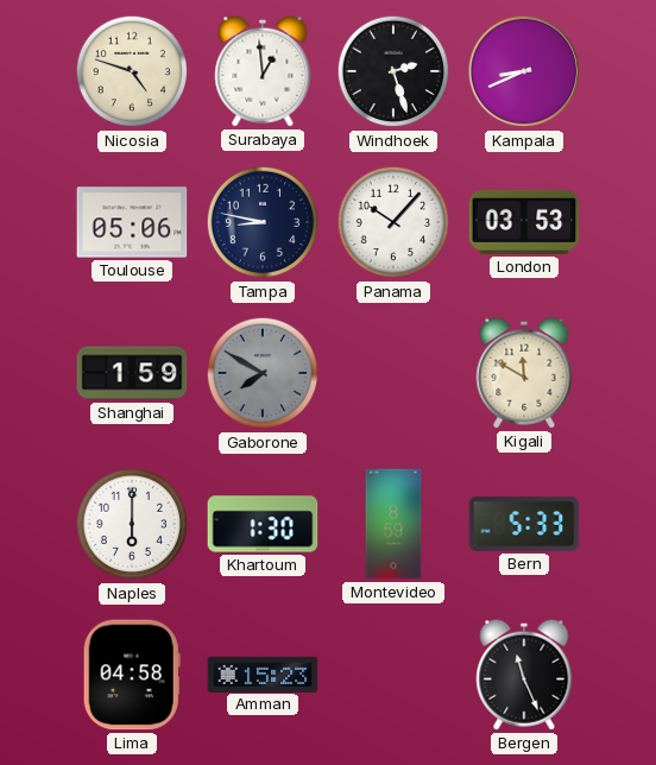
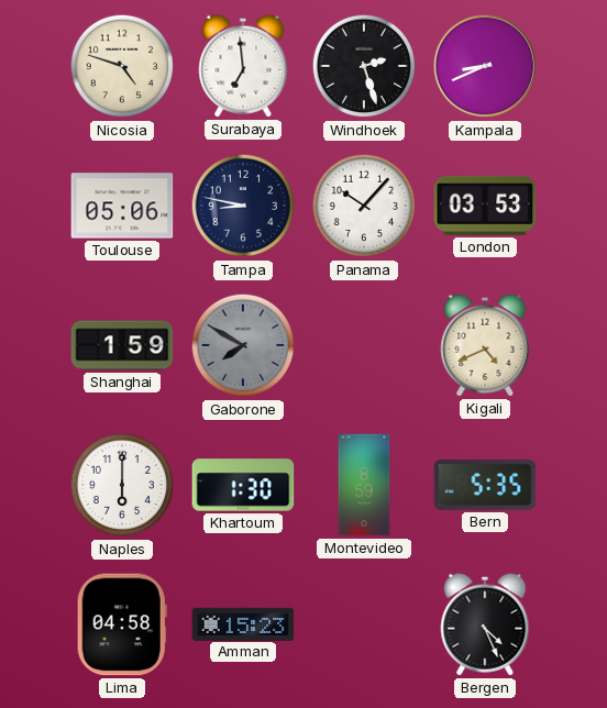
Surabaya: 12:59 -> 6:59 (243, 66)
Kigali: 11:50 -> 4:41 (485, 345)
Bern: 5:33 -> 5:35 (485, 485)
Bergen: 11:26 -> 4:26 (485, 624)
